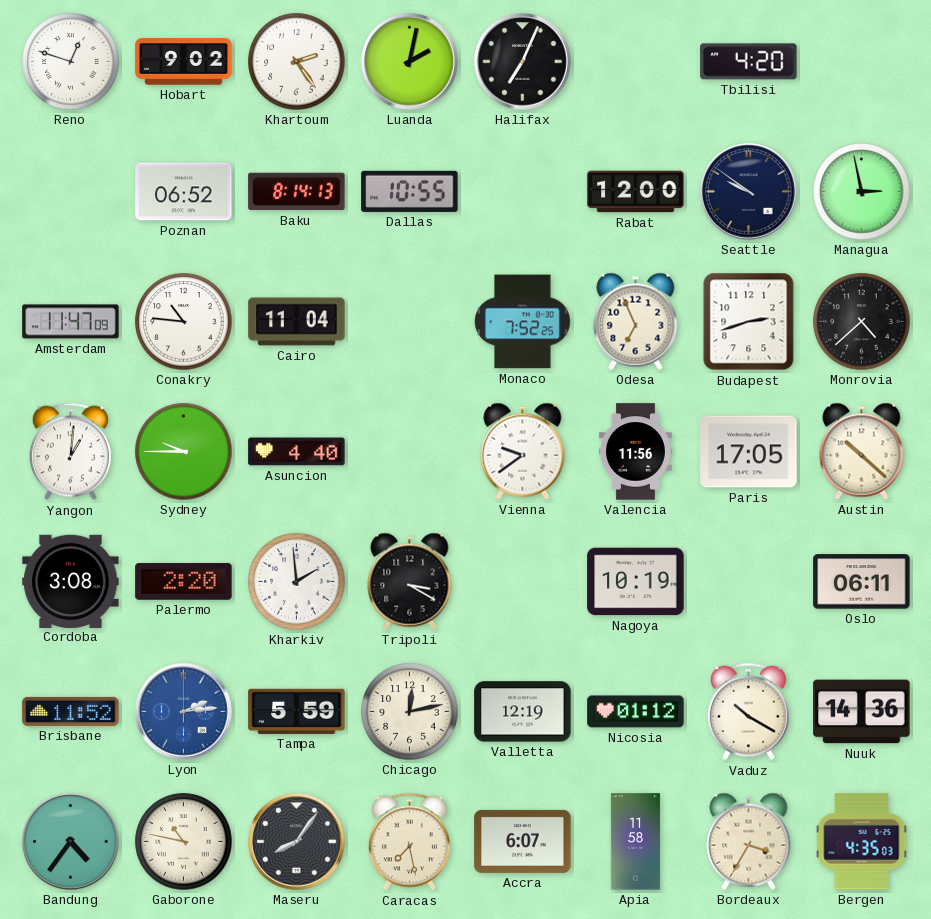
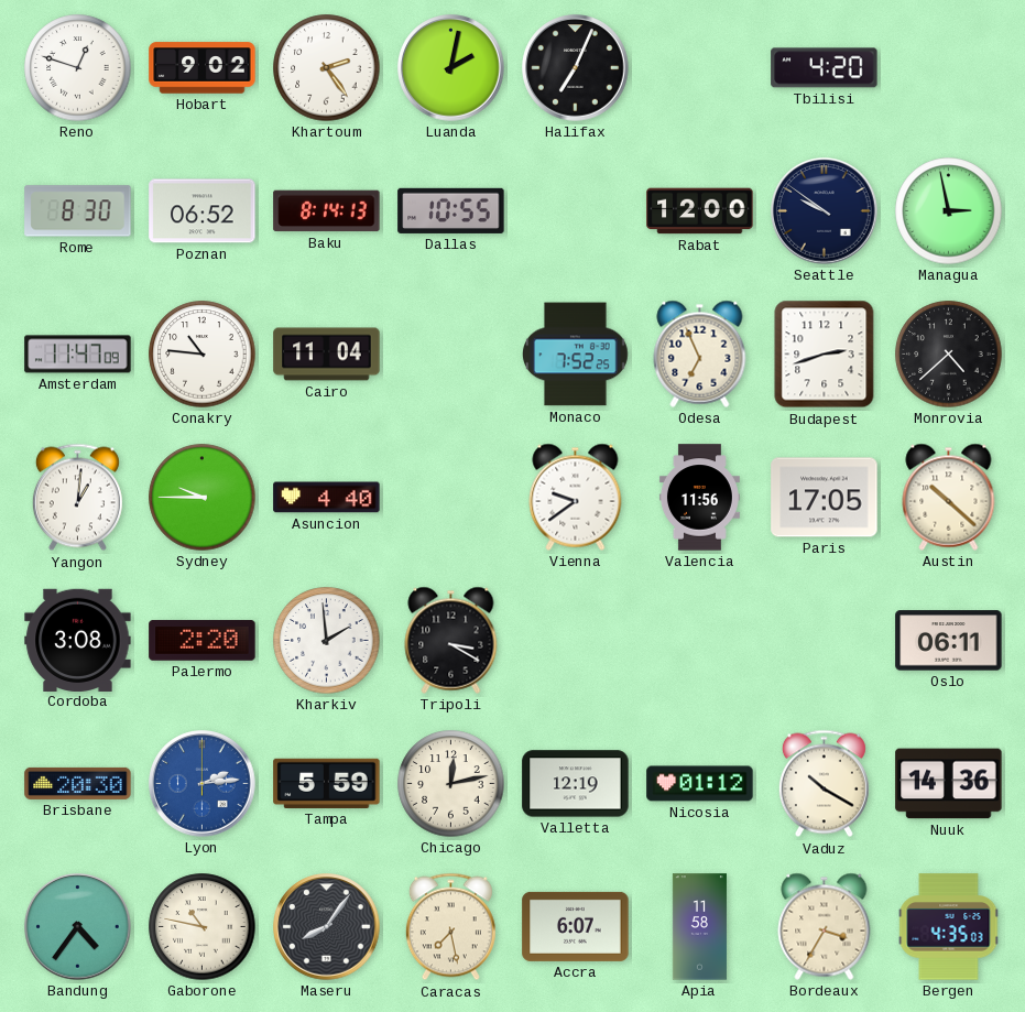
Rome: none -> 8:30 (78, 211)
Nagoya: 10:19 -> none (636, 582)
Brisbane: 11:52 -> 20:30 (78, 783)
